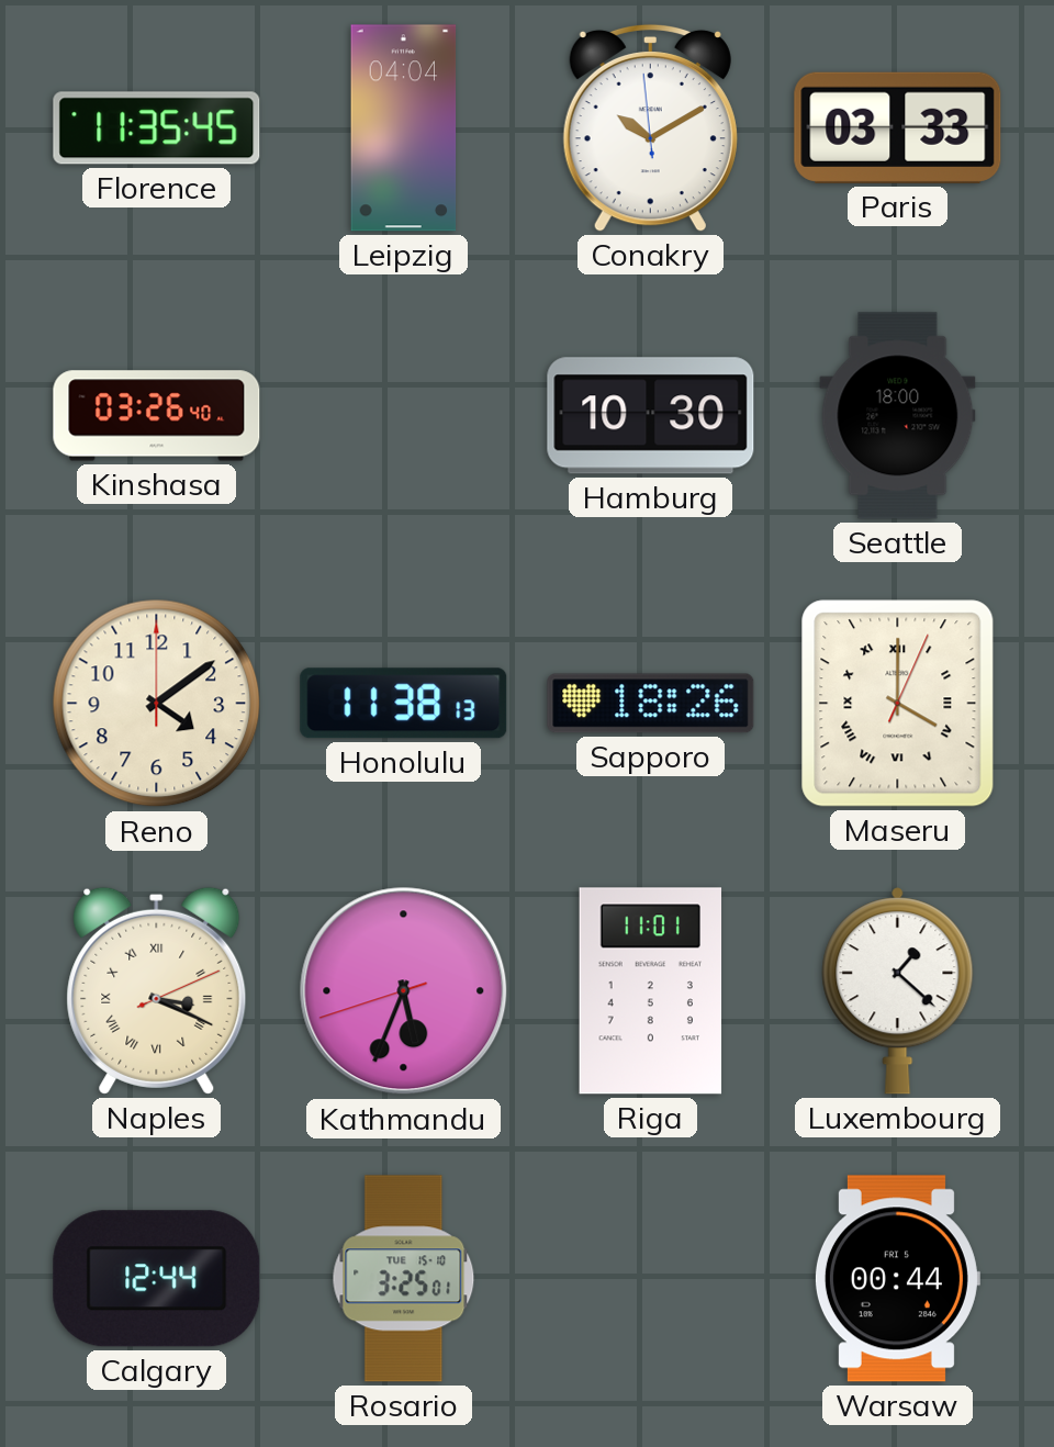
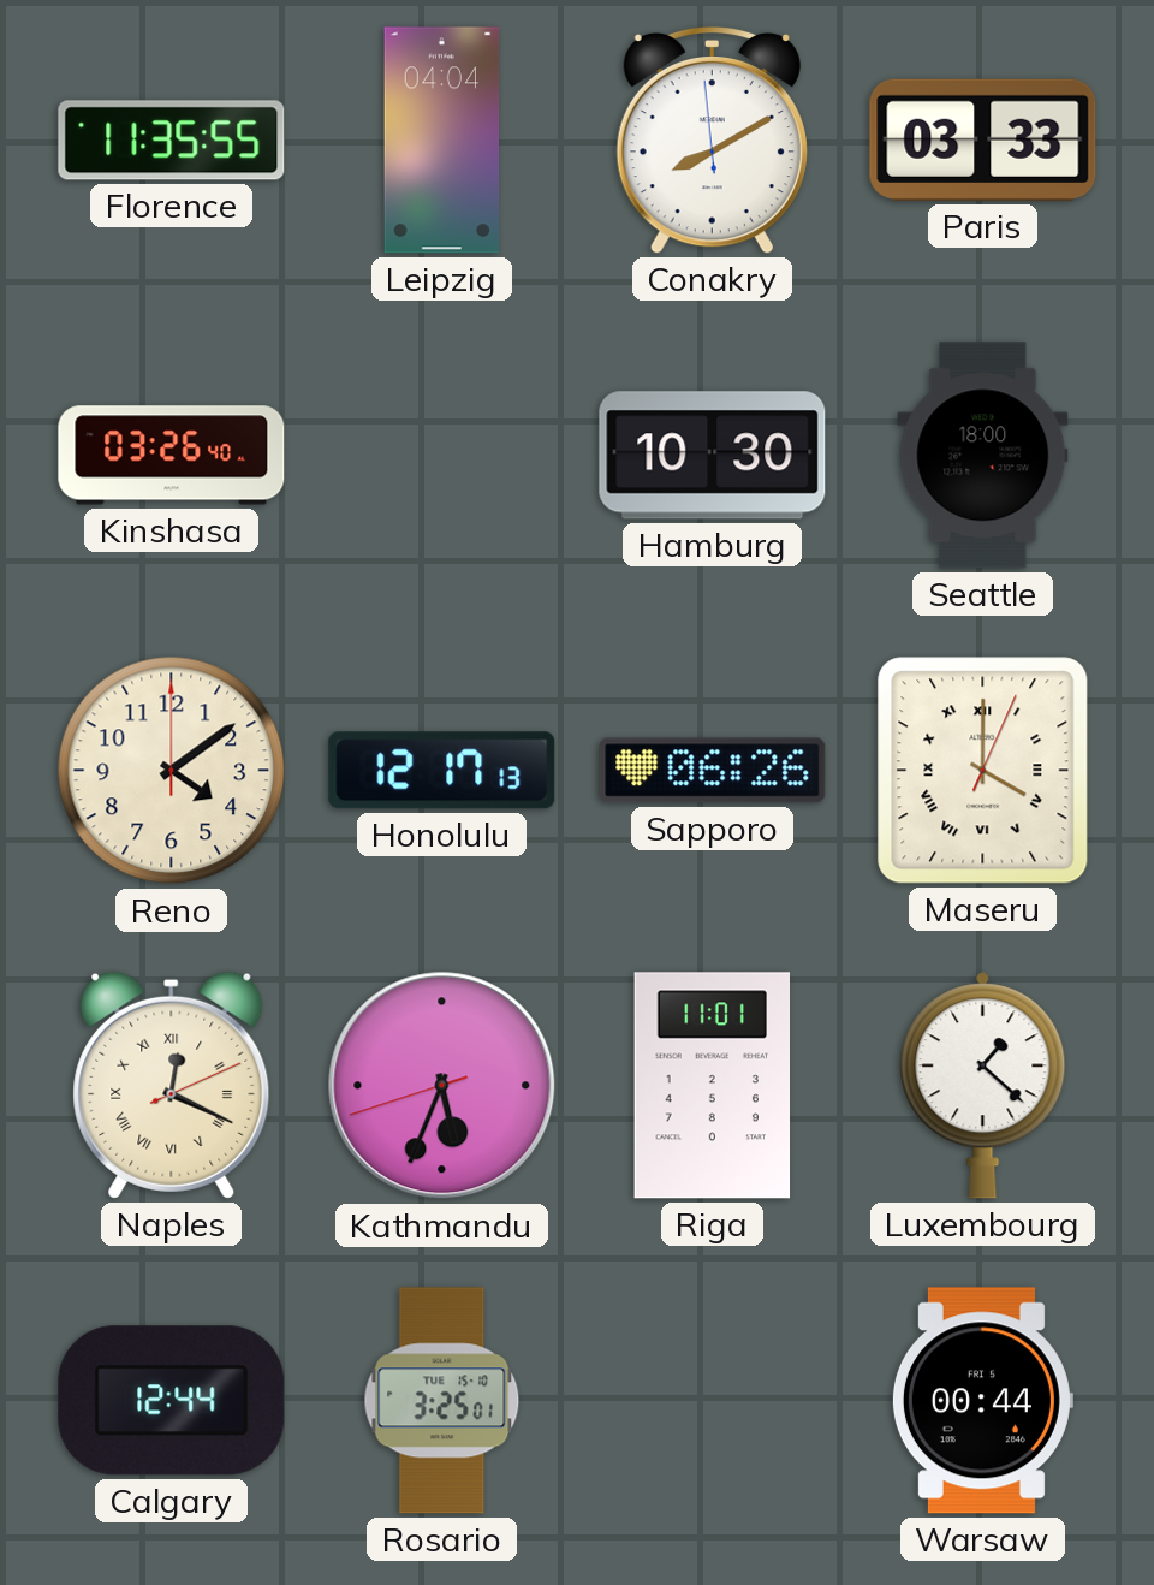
Florence: 11:35:45 -> 11:35:55 (172, 141)
Conakry: 10:09 -> 8:09 (712, 139)
Honolulu: 11:38 -> 12:17 (442, 771)
Sapporo: 18:26 -> 06:26 (713, 771)
Naples: 3:19 -> 12:19 (172, 1085)
